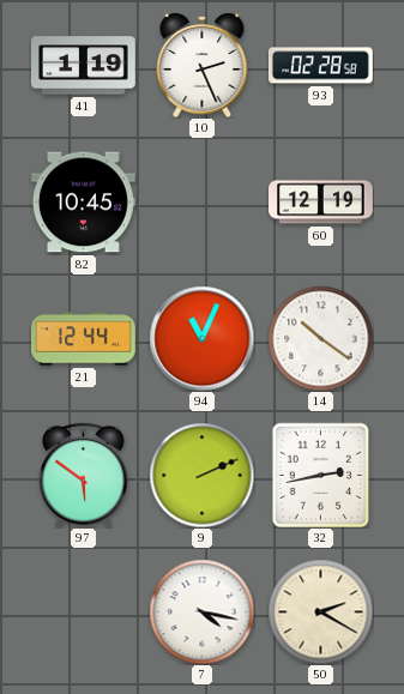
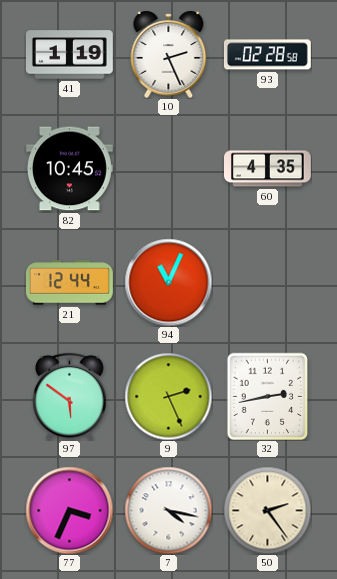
60: 12:19 -> 4:35 (268, 169)
14: 10:21 -> none (320, 338)
9: 2:11 -> 2:26 (168, 396)
77: none -> 3:34 (69, 510)
50: 2:20 -> 2:24 (267, 510)
